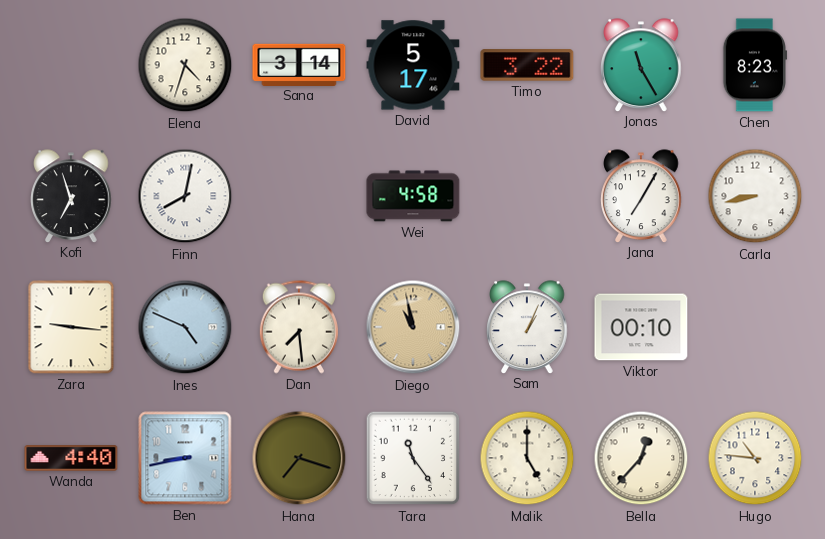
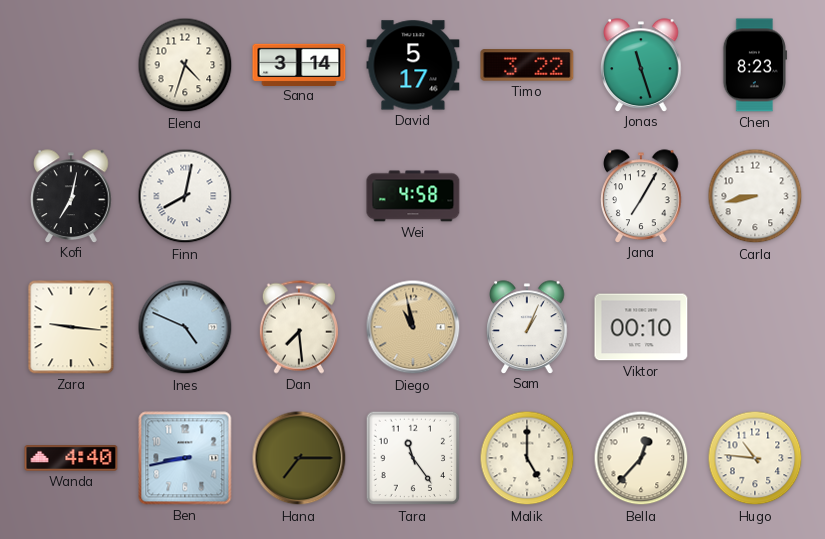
Jonas: 11:25 -> 11:27 (641, 65)
Kofi: 6:57 -> 7:02 (71, 196)
Hana: 7:18 -> 7:15 (299, 458)
